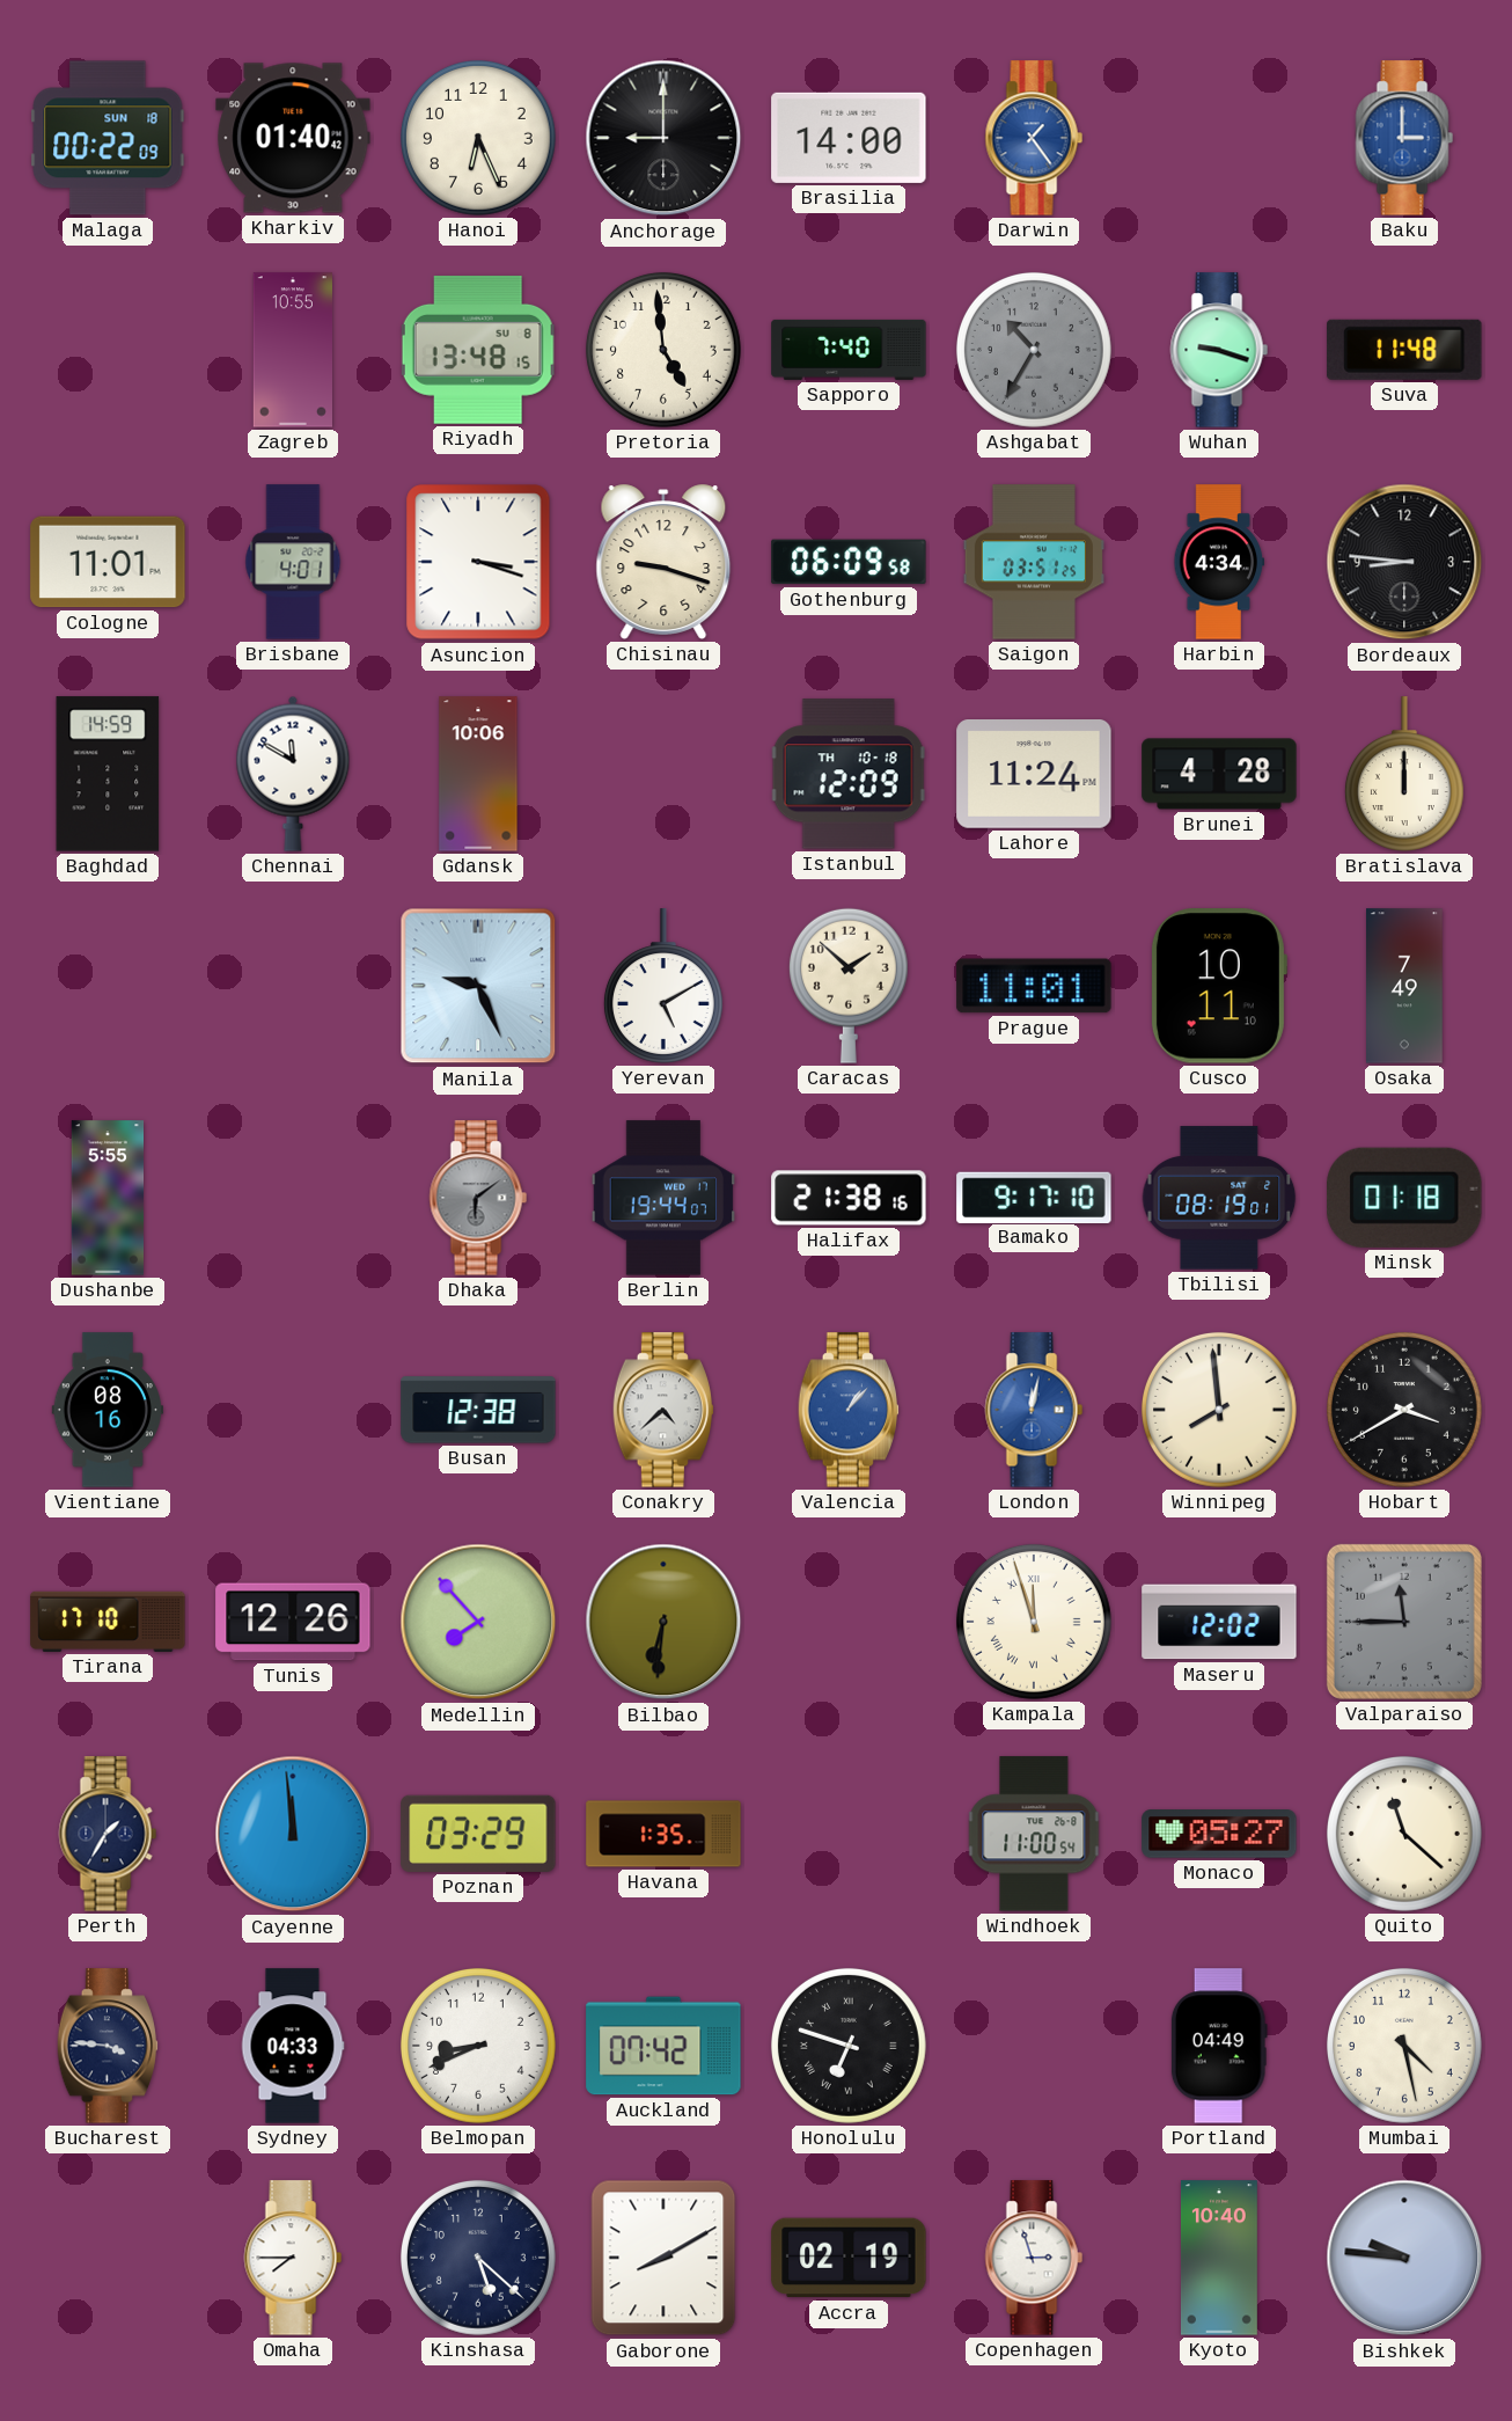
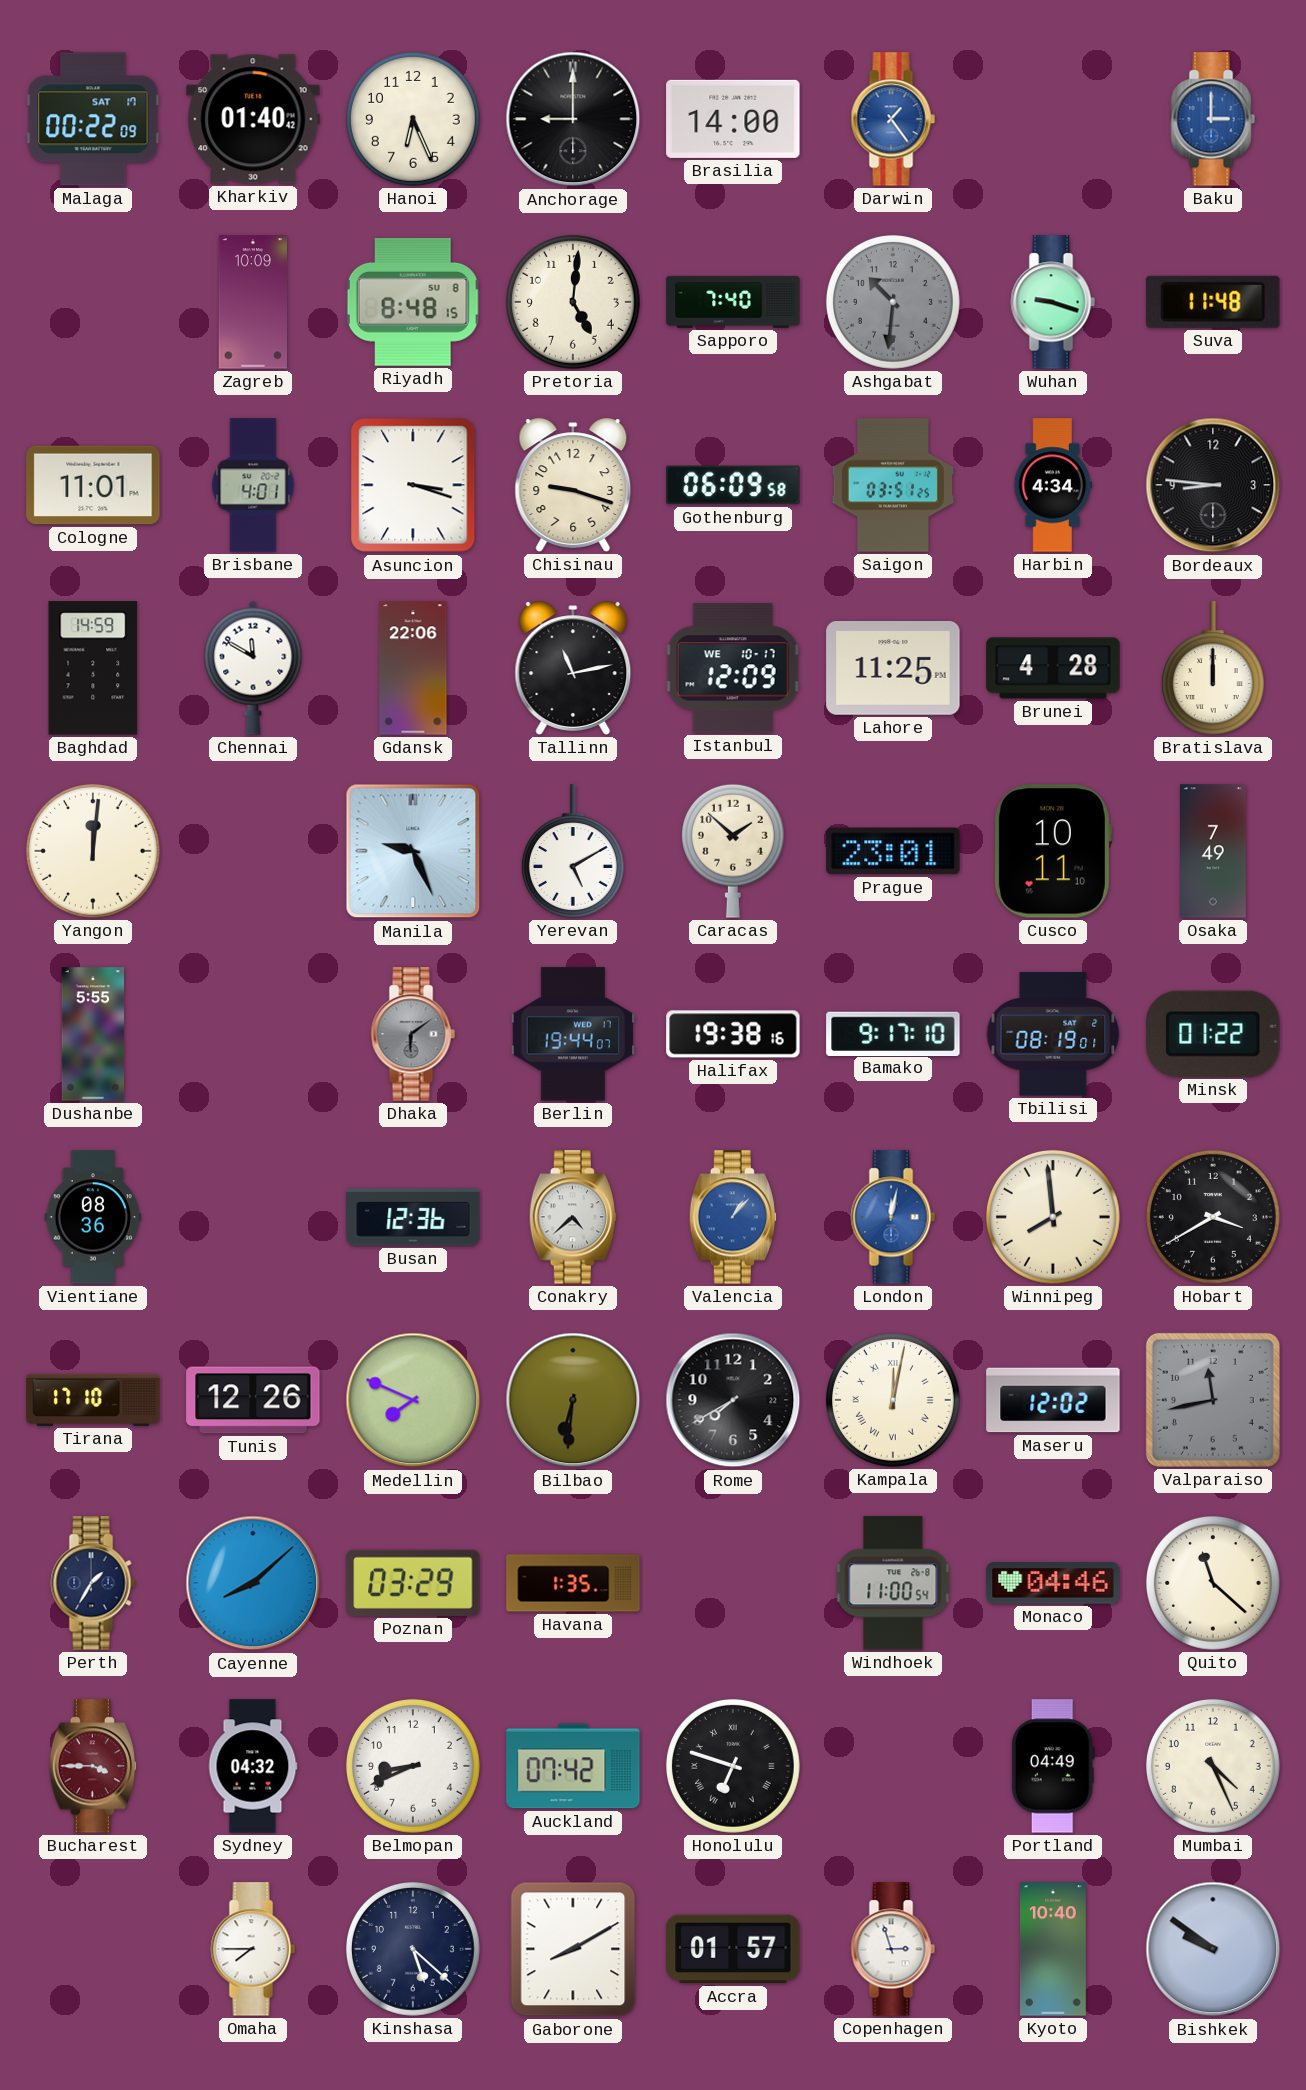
Malaga date: SUN 18 -> SAT 17 (93, 119)
Zagreb: 10:55 -> 10:09 (252, 302)
Riyadh: 13:48 -> 8:48 (413, 302)
Pretoria: 4:59 -> 5:01 (573, 302)
Ashgabat: 10:35 -> 10:31 (893, 302)
Gdansk: 10:06 -> 22:06 (413, 668)
Tallinn: none -> 11:13 (573, 668)
Istanbul date: TH 10-18 -> WE 10-17 (733, 668)
Lahore: 11:24 -> 11:25 (893, 669)
Yangon: none -> 12:01 (93, 851)
Prague: 11:01 -> 23:01 (893, 851)
Halifax: 21:38 -> 19:38 (733, 1034)
Minsk: 01:18 -> 01:22 (1213, 1034)
Vientiane: 08:16 -> 08:36 (92, 1217)
Busan: 12:38 -> 12:36 (413, 1217)
Medellin: 7:53 -> 7:49 (413, 1400)
Rome: none -> 7:40 (733, 1400)
Kampala: 11:57 -> 12:02 (893, 1400)
Valparaiso: 11:45 -> 11:43 (1213, 1400)
Cayenne: 11:59 -> 8:08 (253, 1583)
Monaco: 05:27 -> 04:46 (1053, 1583)
Bucharest: 3:46 -> 3:45 (92, 1766)
Bucharest dial: navy -> burgundy (92, 1766)
Sydney: 04:33 -> 04:32 (253, 1766)
Mumbai: 4:28 -> 4:26 (1213, 1766)
Accra: 02:19 -> 01:57 (733, 1949)
Bishkek: 9:46 -> 9:51 (1213, 1949)
